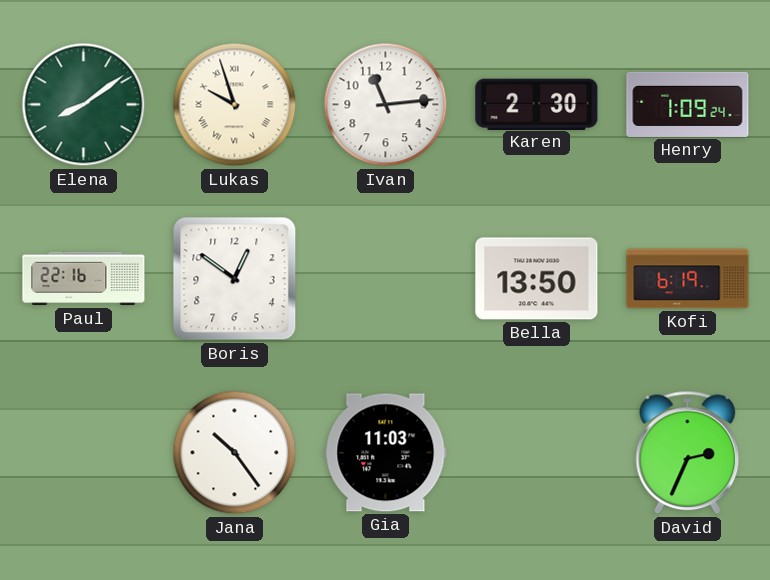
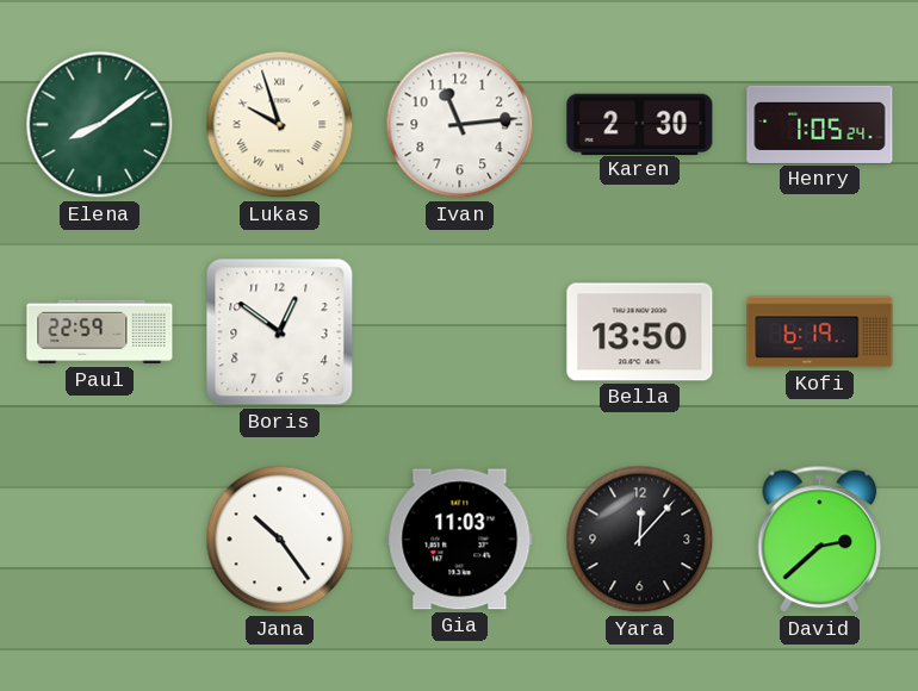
Henry: 1:09 -> 1:05 (820, 124)
Paul: 22:16 -> 22:59 (100, 332)
Yara: none -> 12:07 (640, 540)
David: 2:34 -> 2:38 (820, 540)
